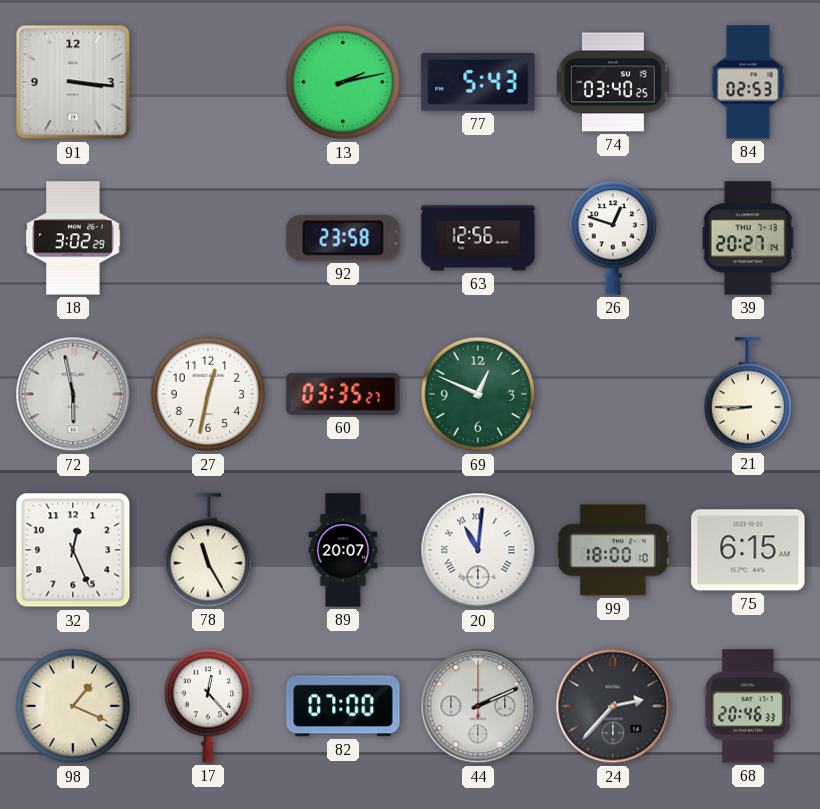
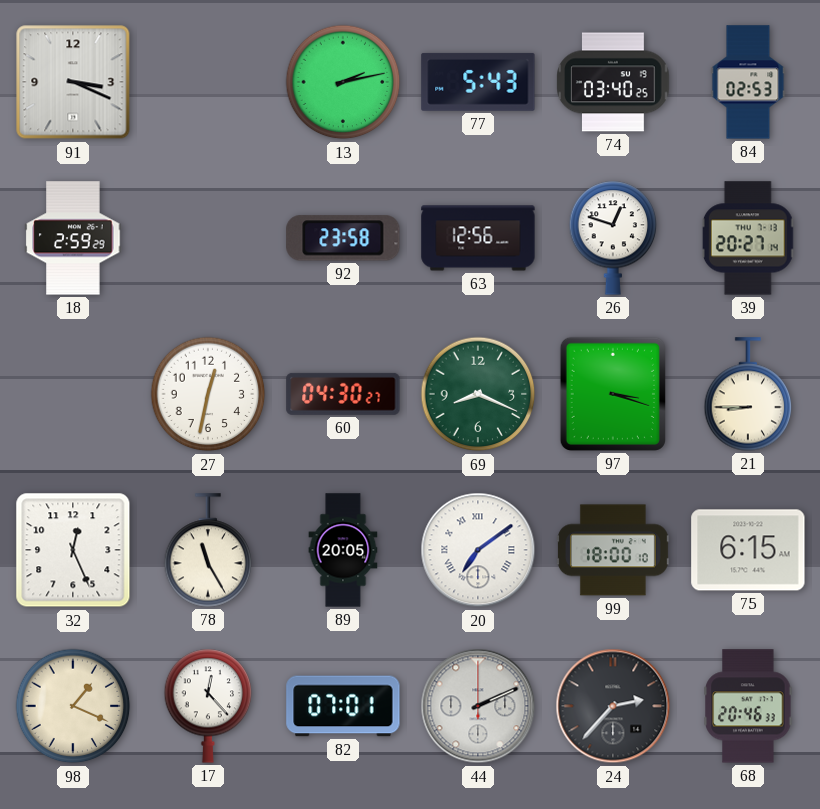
91: 3:16 -> 3:19 (73, 82)
18: 3:02 -> 2:59 (73, 238)
72: 5:58 -> none (73, 394)
60: 03:35 -> 04:30 (343, 394)
69: 12:49 -> 8:19 (478, 394)
97: none -> 3:18 (613, 394)
89: 20:07 -> 20:05 (343, 550)
20: 11:01 -> 7:09 (478, 550)
82: 07:00 -> 07:01 (343, 706)
